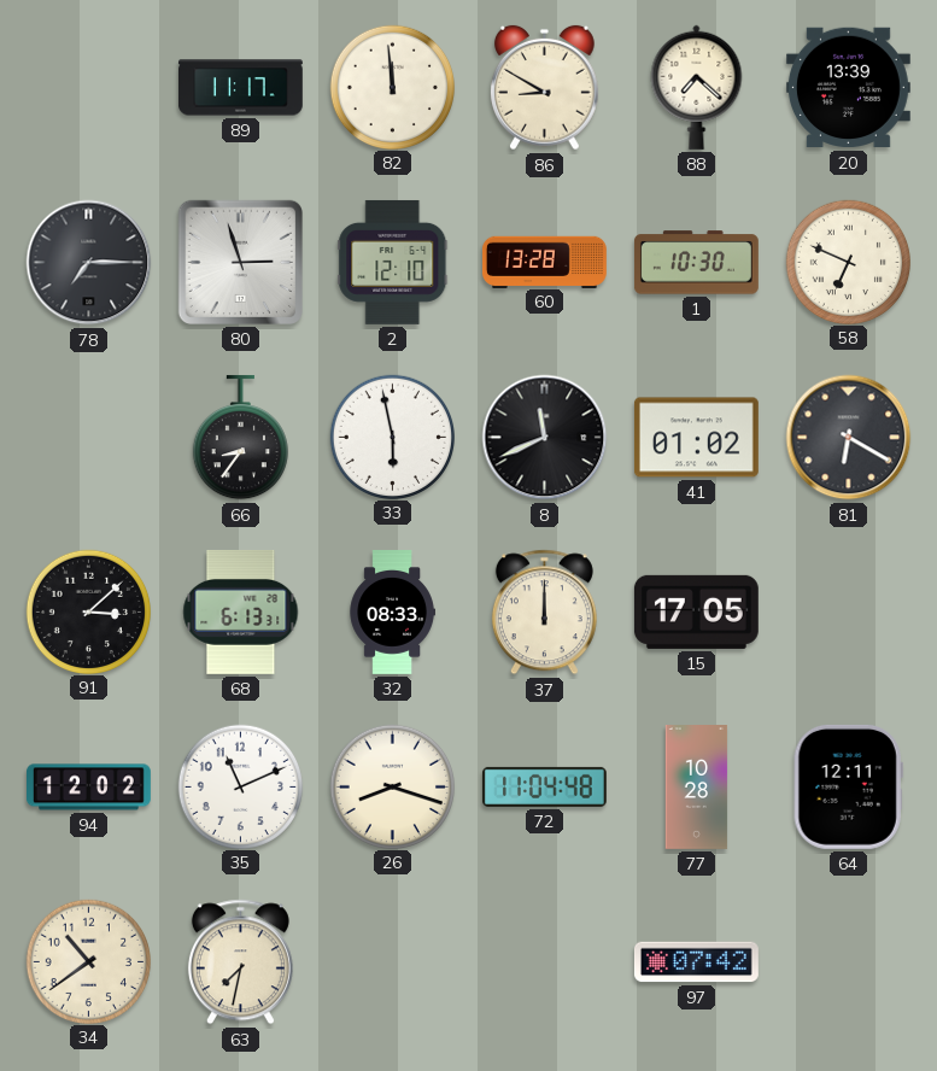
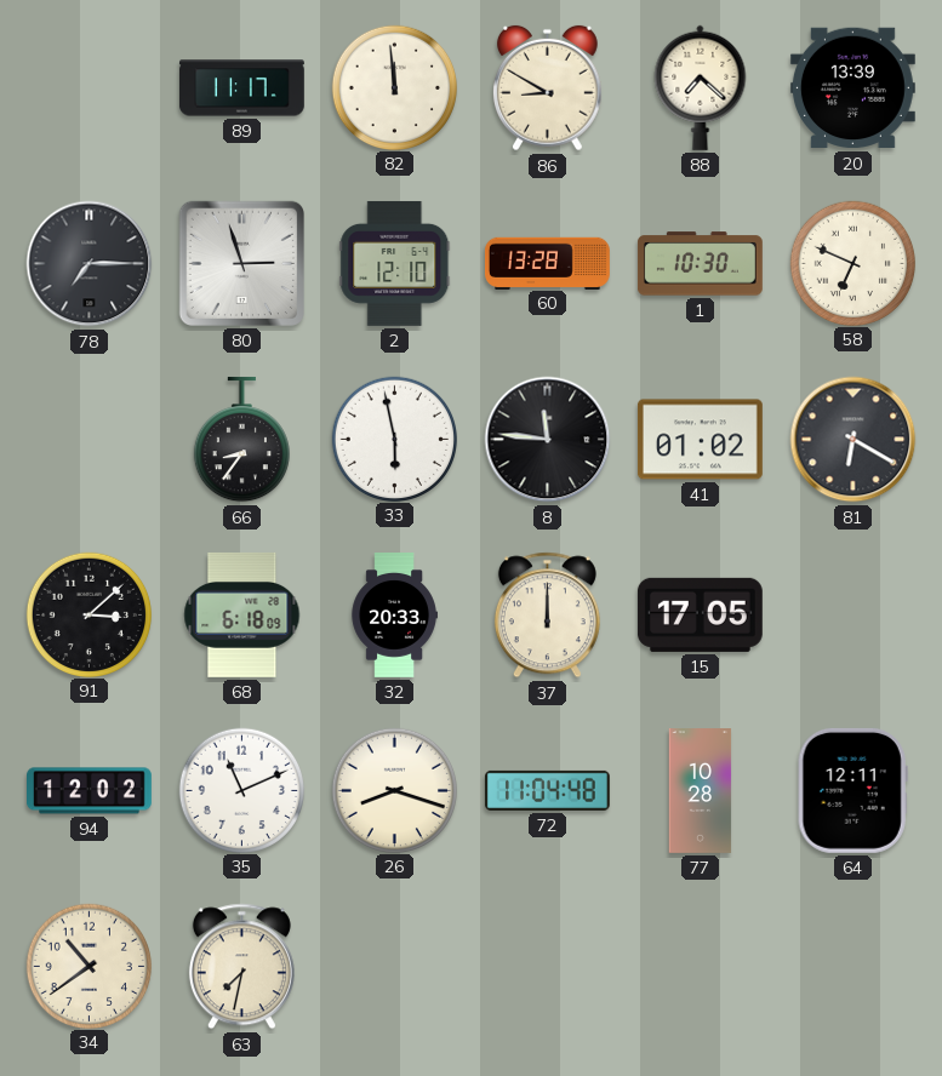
8: 11:41 -> 11:46 (548, 440)
68: 6:13 -> 6:18 (242, 614)
32: 08:33 -> 20:33 (394, 616)
97: 07:42 -> none (696, 962)
